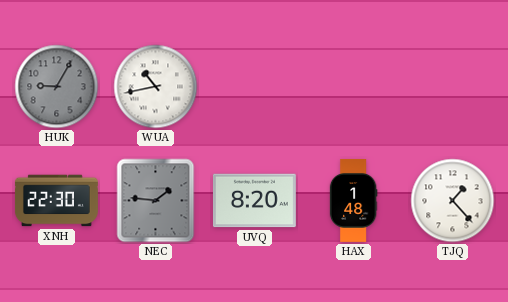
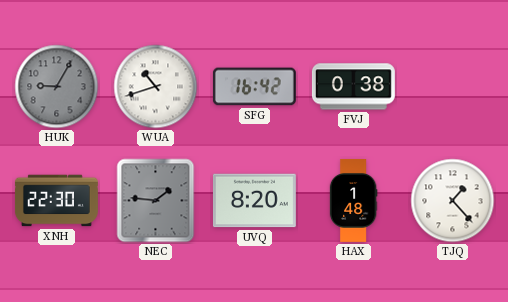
WUA: 10:43 -> 10:42 (156, 87)
SFG: none -> 16:42 (254, 87)
FVJ: none -> 0:38 (353, 87)
